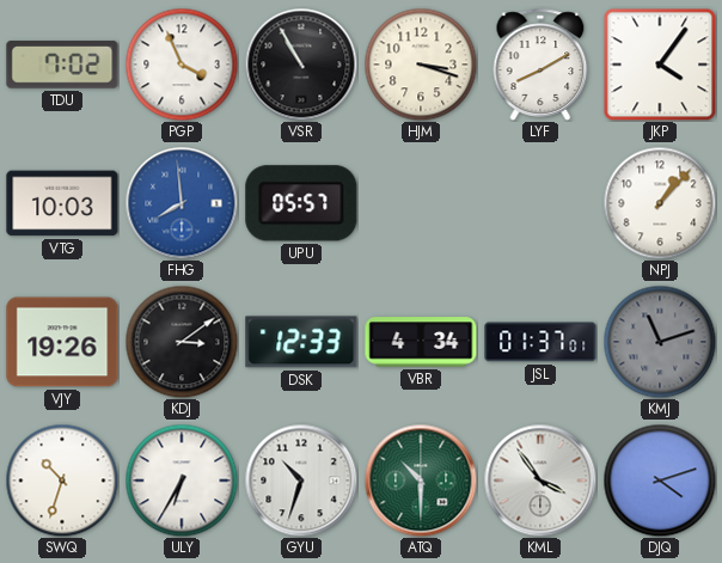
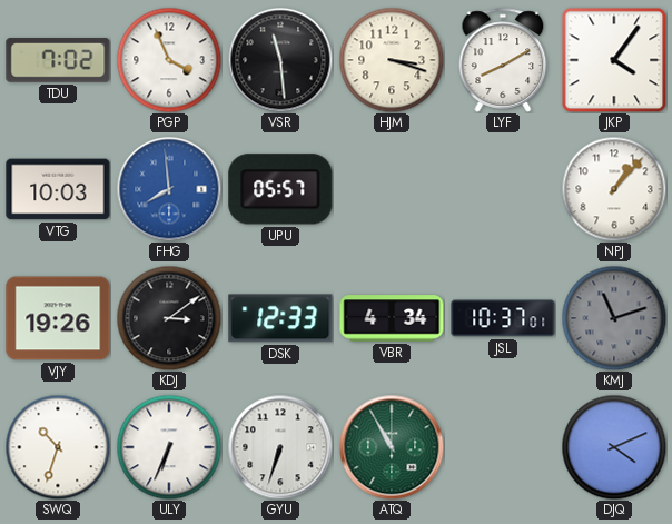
VSR: 10:55 -> 11:29 (280, 60)
JSL: 01:37 -> 10:37 (503, 318)
ULY: 6:35 -> 6:34 (169, 447)
GYU: 10:33 -> 6:33 (280, 447)
ATQ: 10:30 -> 10:55 (392, 447)
KML: 3:54 -> none (540, 481)
DJQ: 4:12 -> 4:11 (614, 447)
